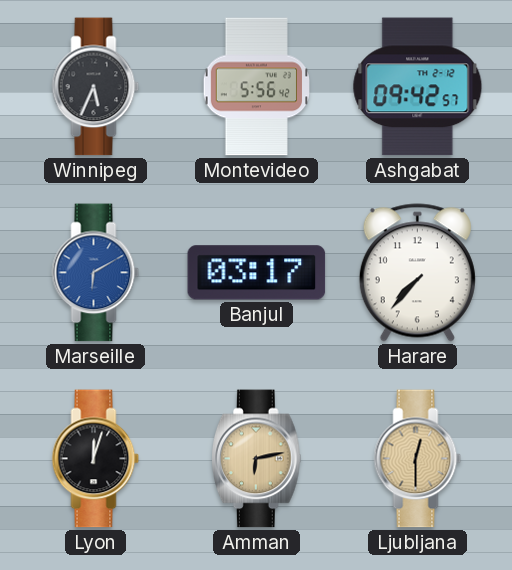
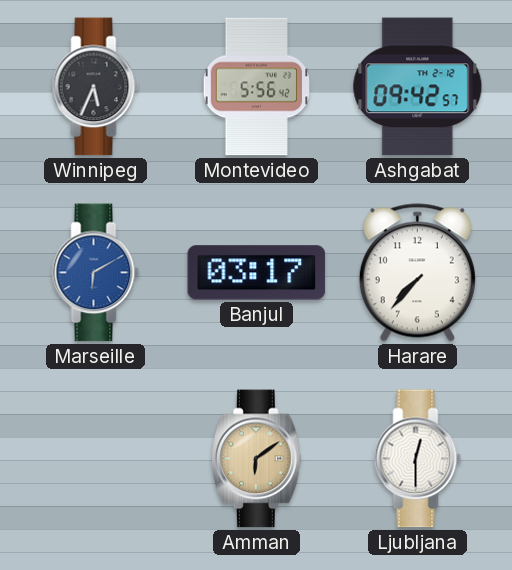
Lyon: 12:03 -> none (96, 459)
Amman: 6:13 -> 6:09 (257, 459)
Ljubljana dial: champagne -> white (418, 459)
